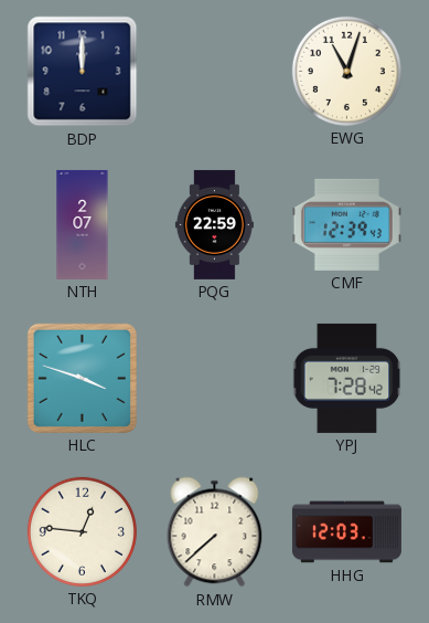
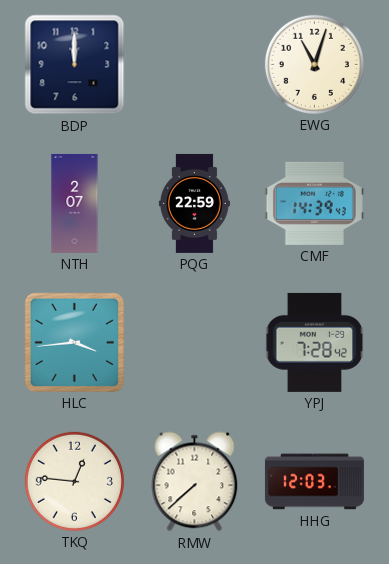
CMF: 12:39 -> 14:39 (314, 203)
HLC: 3:48 -> 3:44 (74, 342)
